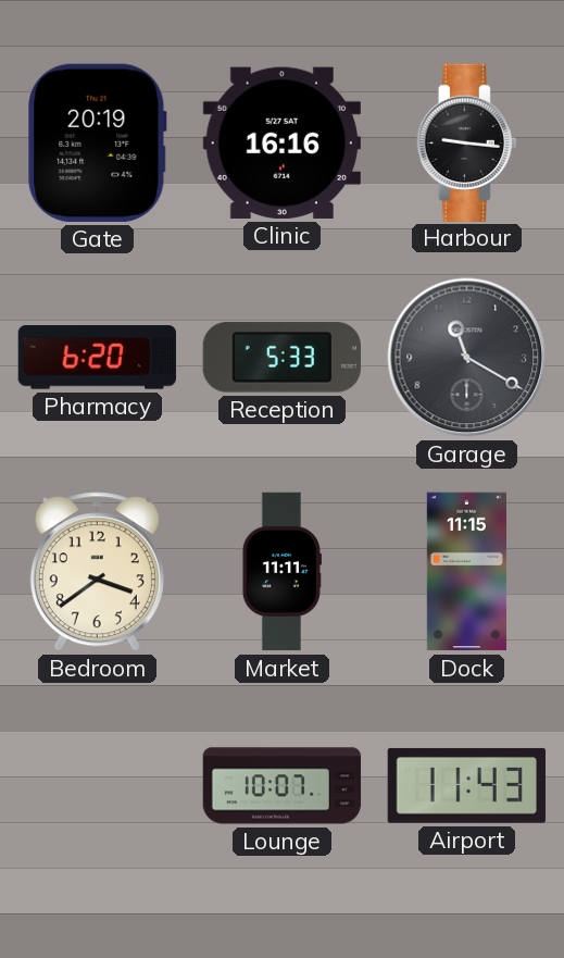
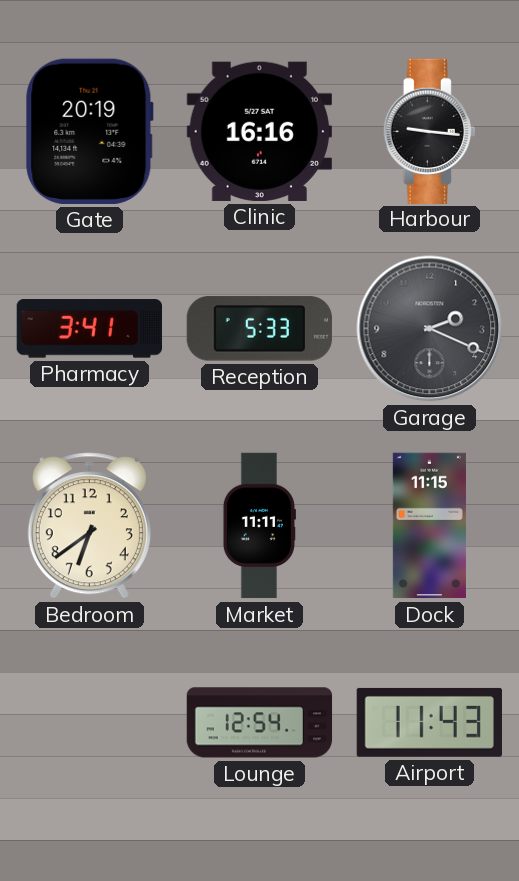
Pharmacy: 6:20 -> 3:41 (89, 329)
Garage: 11:20 -> 2:19 (430, 329)
Bedroom: 3:39 -> 6:39 (89, 526)
Lounge: 10:07 -> 12:54 (260, 723)
